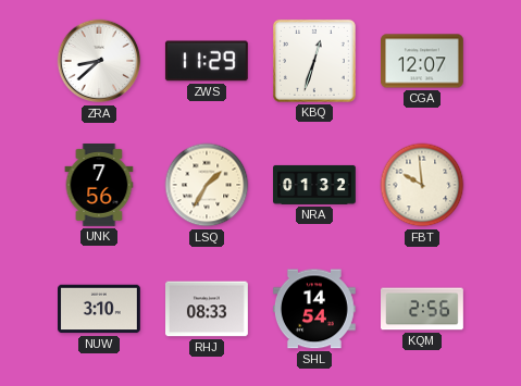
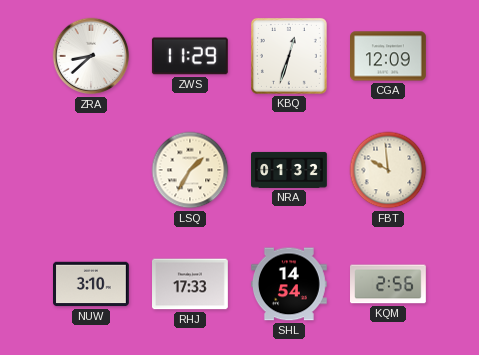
CGA: 12:07 -> 12:09 (389, 56)
UNK: 7:56 -> none (99, 186)
RHJ: 08:33 -> 17:33 (191, 284)
